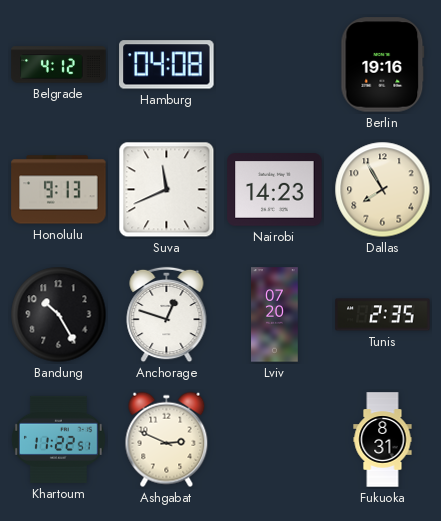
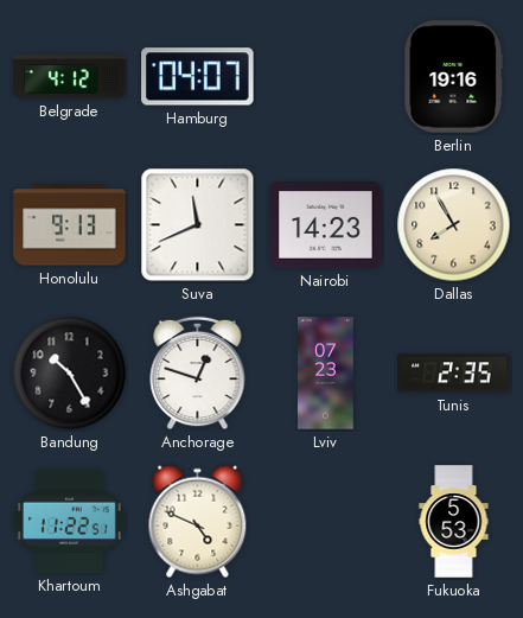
Hamburg: 04:08 -> 04:07 (198, 77)
Lviv: 07:20 -> 07:23 (326, 374)
Ashgabat: 2:49 -> 4:49 (198, 522)
Fukuoka: 8:31 -> 5:53 (454, 522)
